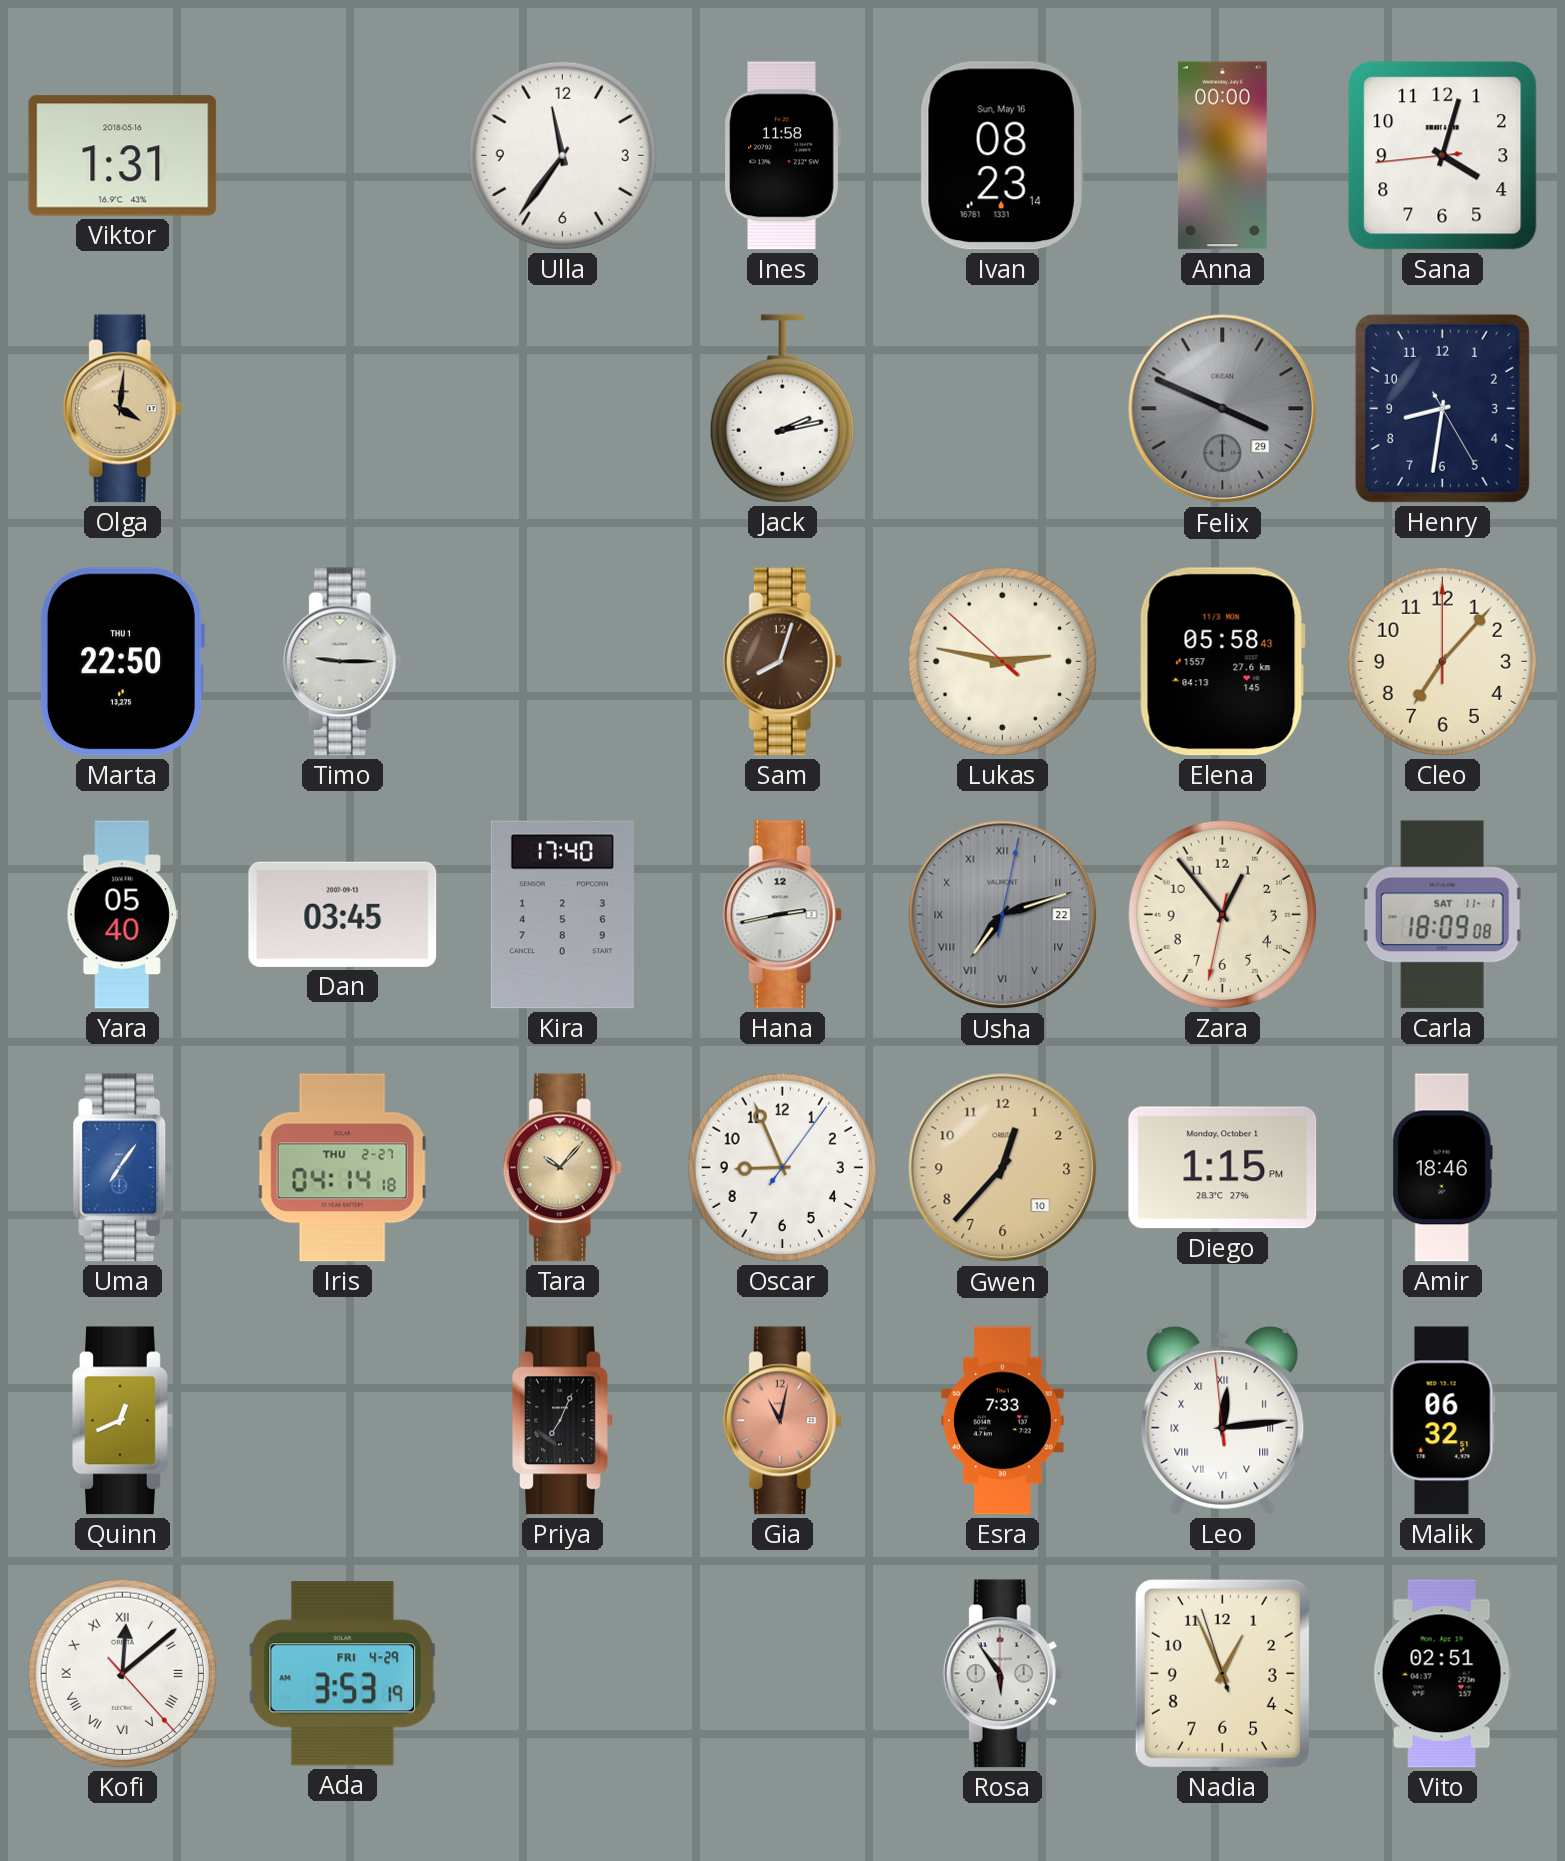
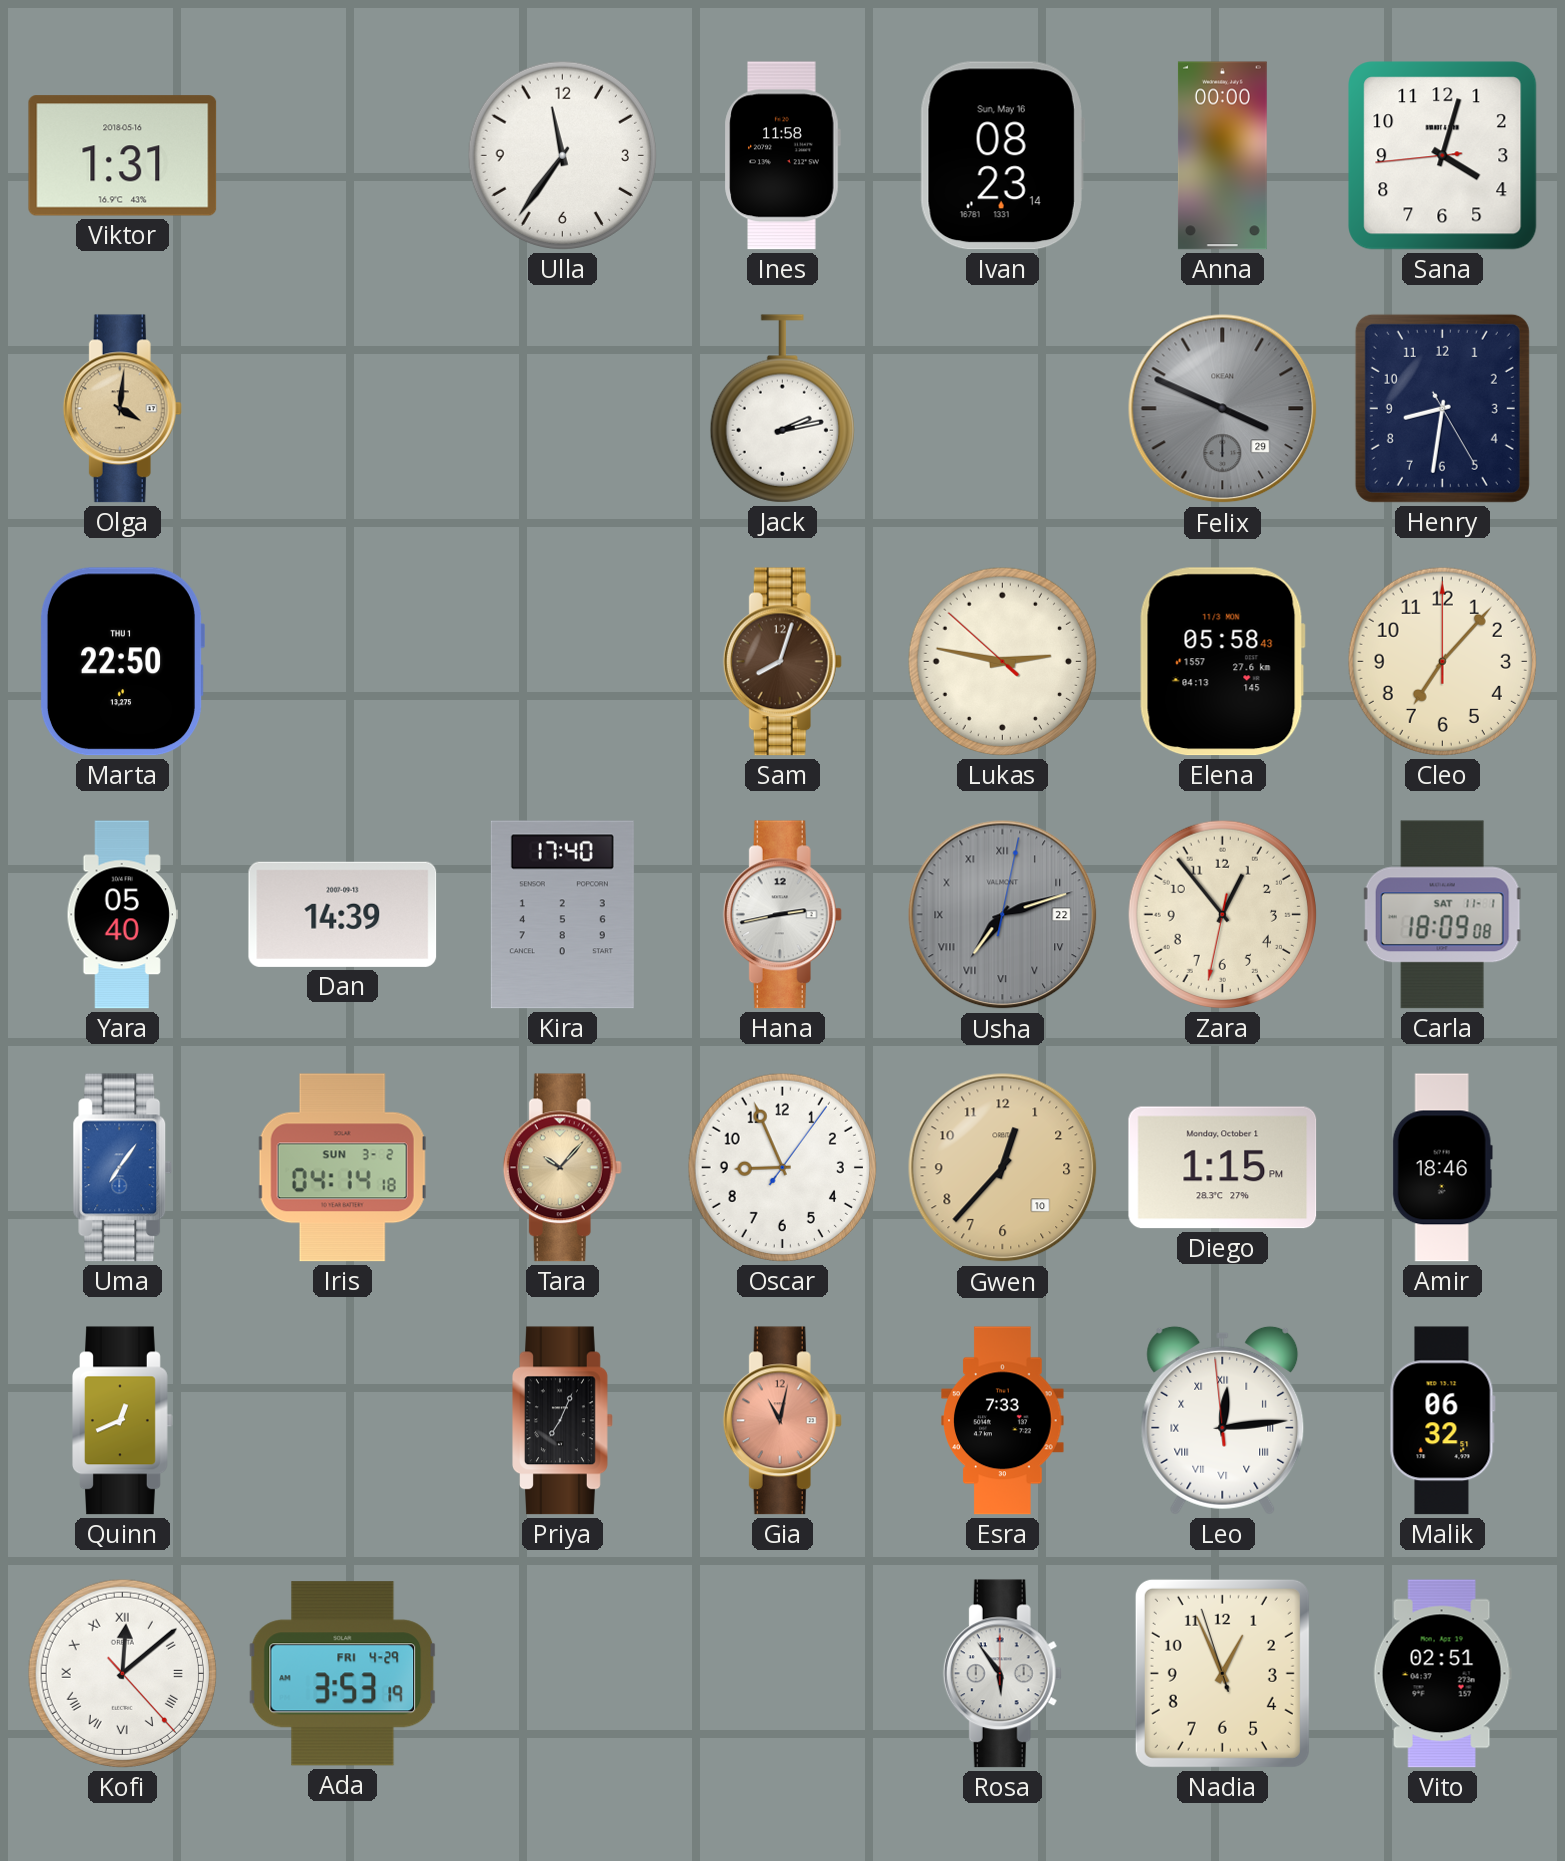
Timo: 9:15 -> none (342, 662)
Dan: 03:45 -> 14:39 (343, 914)
Iris date: THU 2-27 -> SUN 3-2 (342, 1168)
